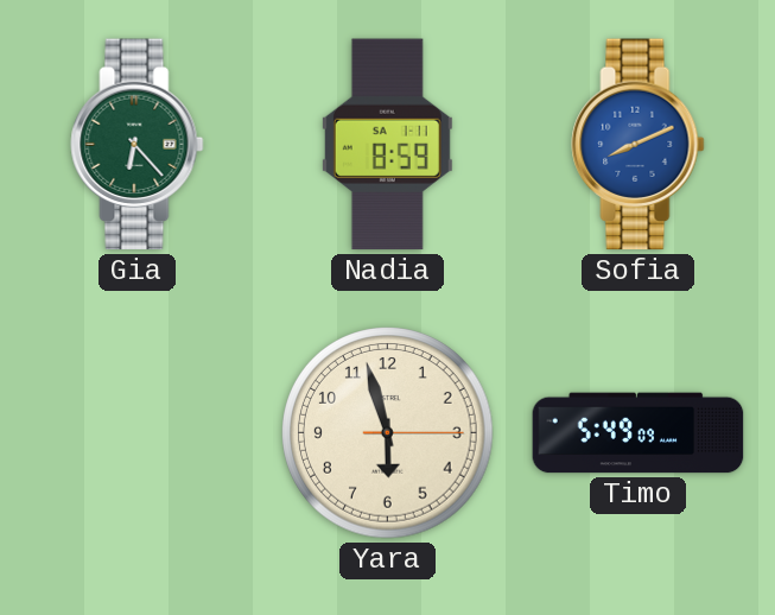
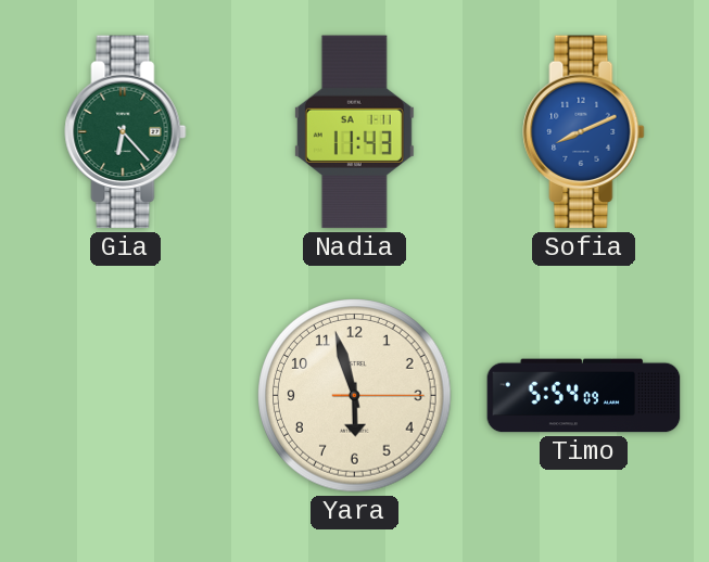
Nadia: 8:59 -> 11:43 (354, 132)
Timo: 5:49 -> 5:54 (584, 396)
